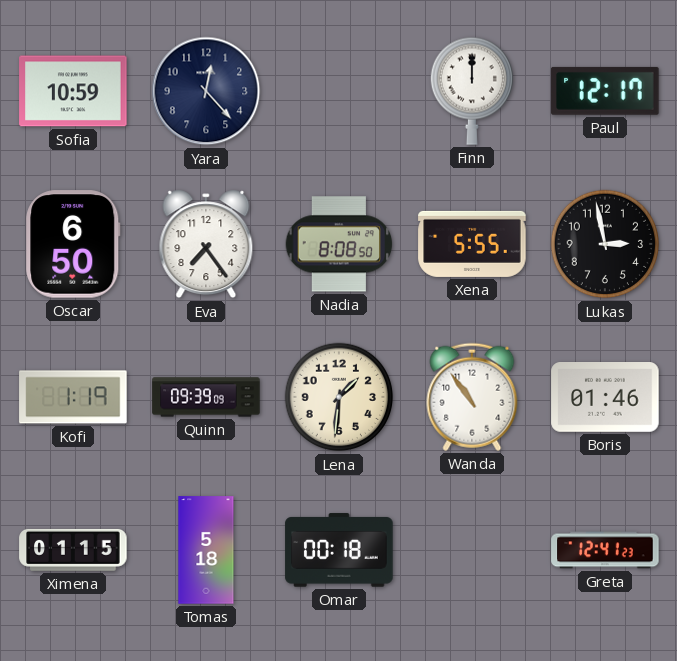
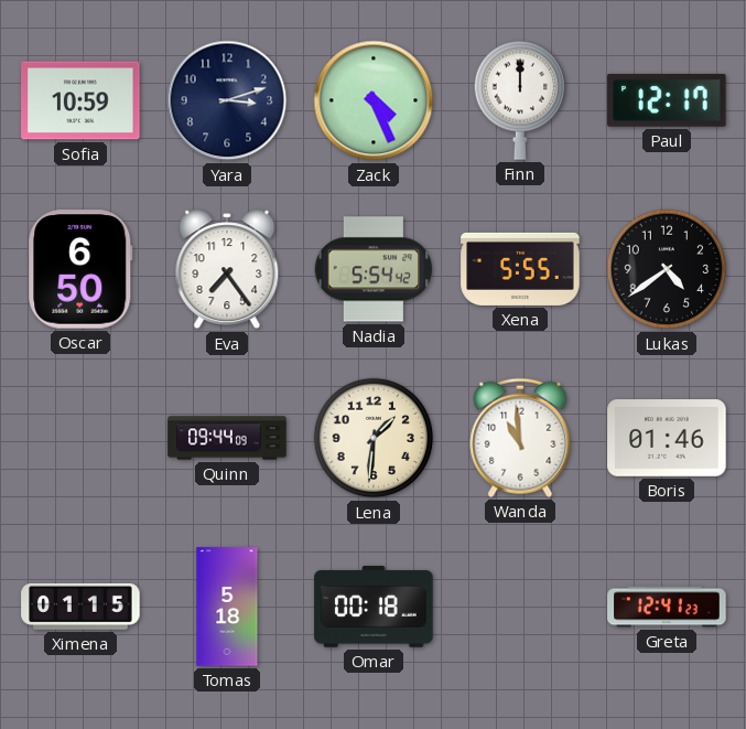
Yara: 12:23 -> 3:12 (227, 100)
Zack: none -> 4:26 (374, 100)
Nadia: 8:08 -> 5:54 (374, 269)
Lukas: 2:58 -> 4:39 (667, 269)
Kofi: 1:19 -> none (73, 397)
Quinn: 09:39 -> 09:44 (227, 438)
Wanda: 10:54 -> 10:59 (520, 438)
